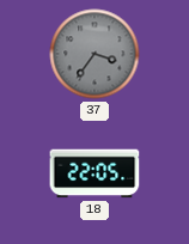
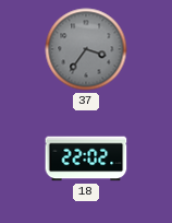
18: 22:05 -> 22:02 (86, 159)
